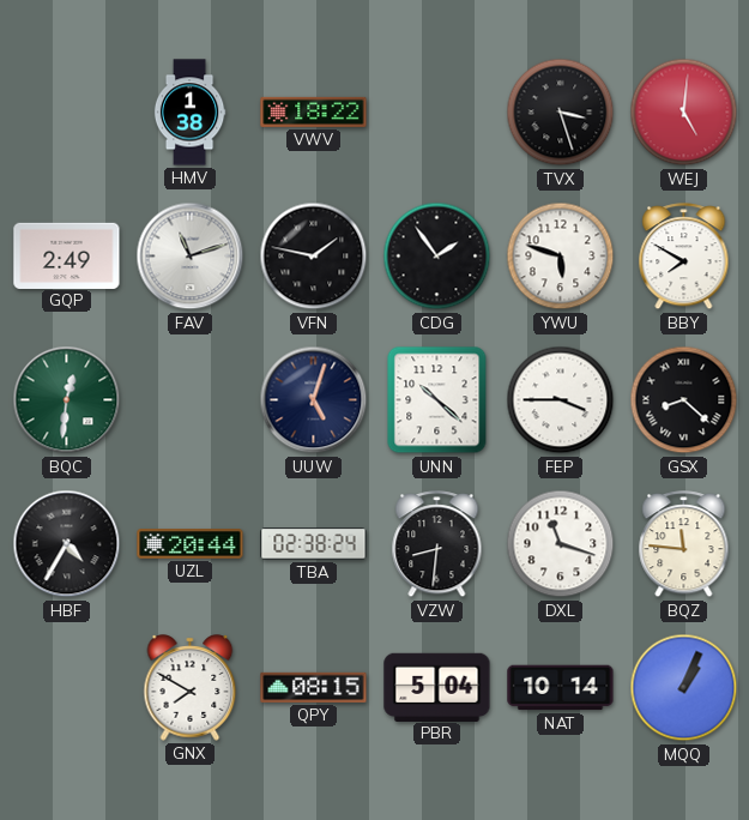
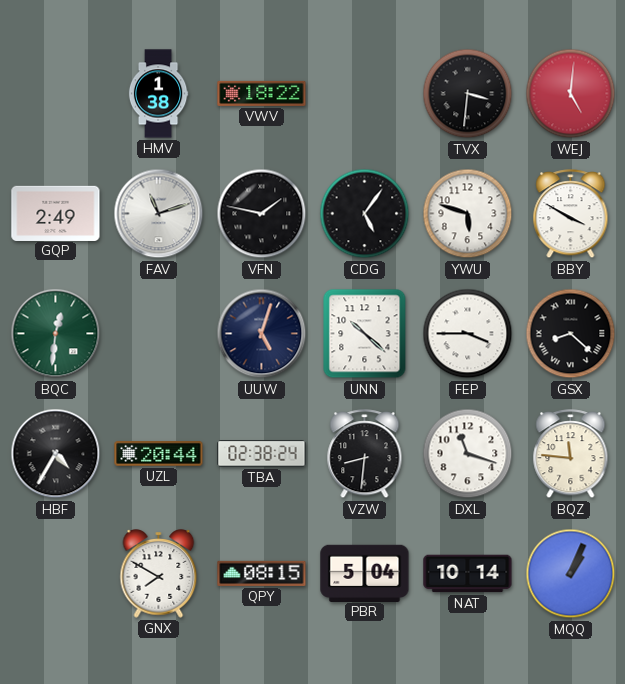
TVX: 3:27 -> 3:31 (468, 94)
CDG: 1:54 -> 5:06 (365, 214)
BBY: 7:50 -> 3:50 (571, 214)
